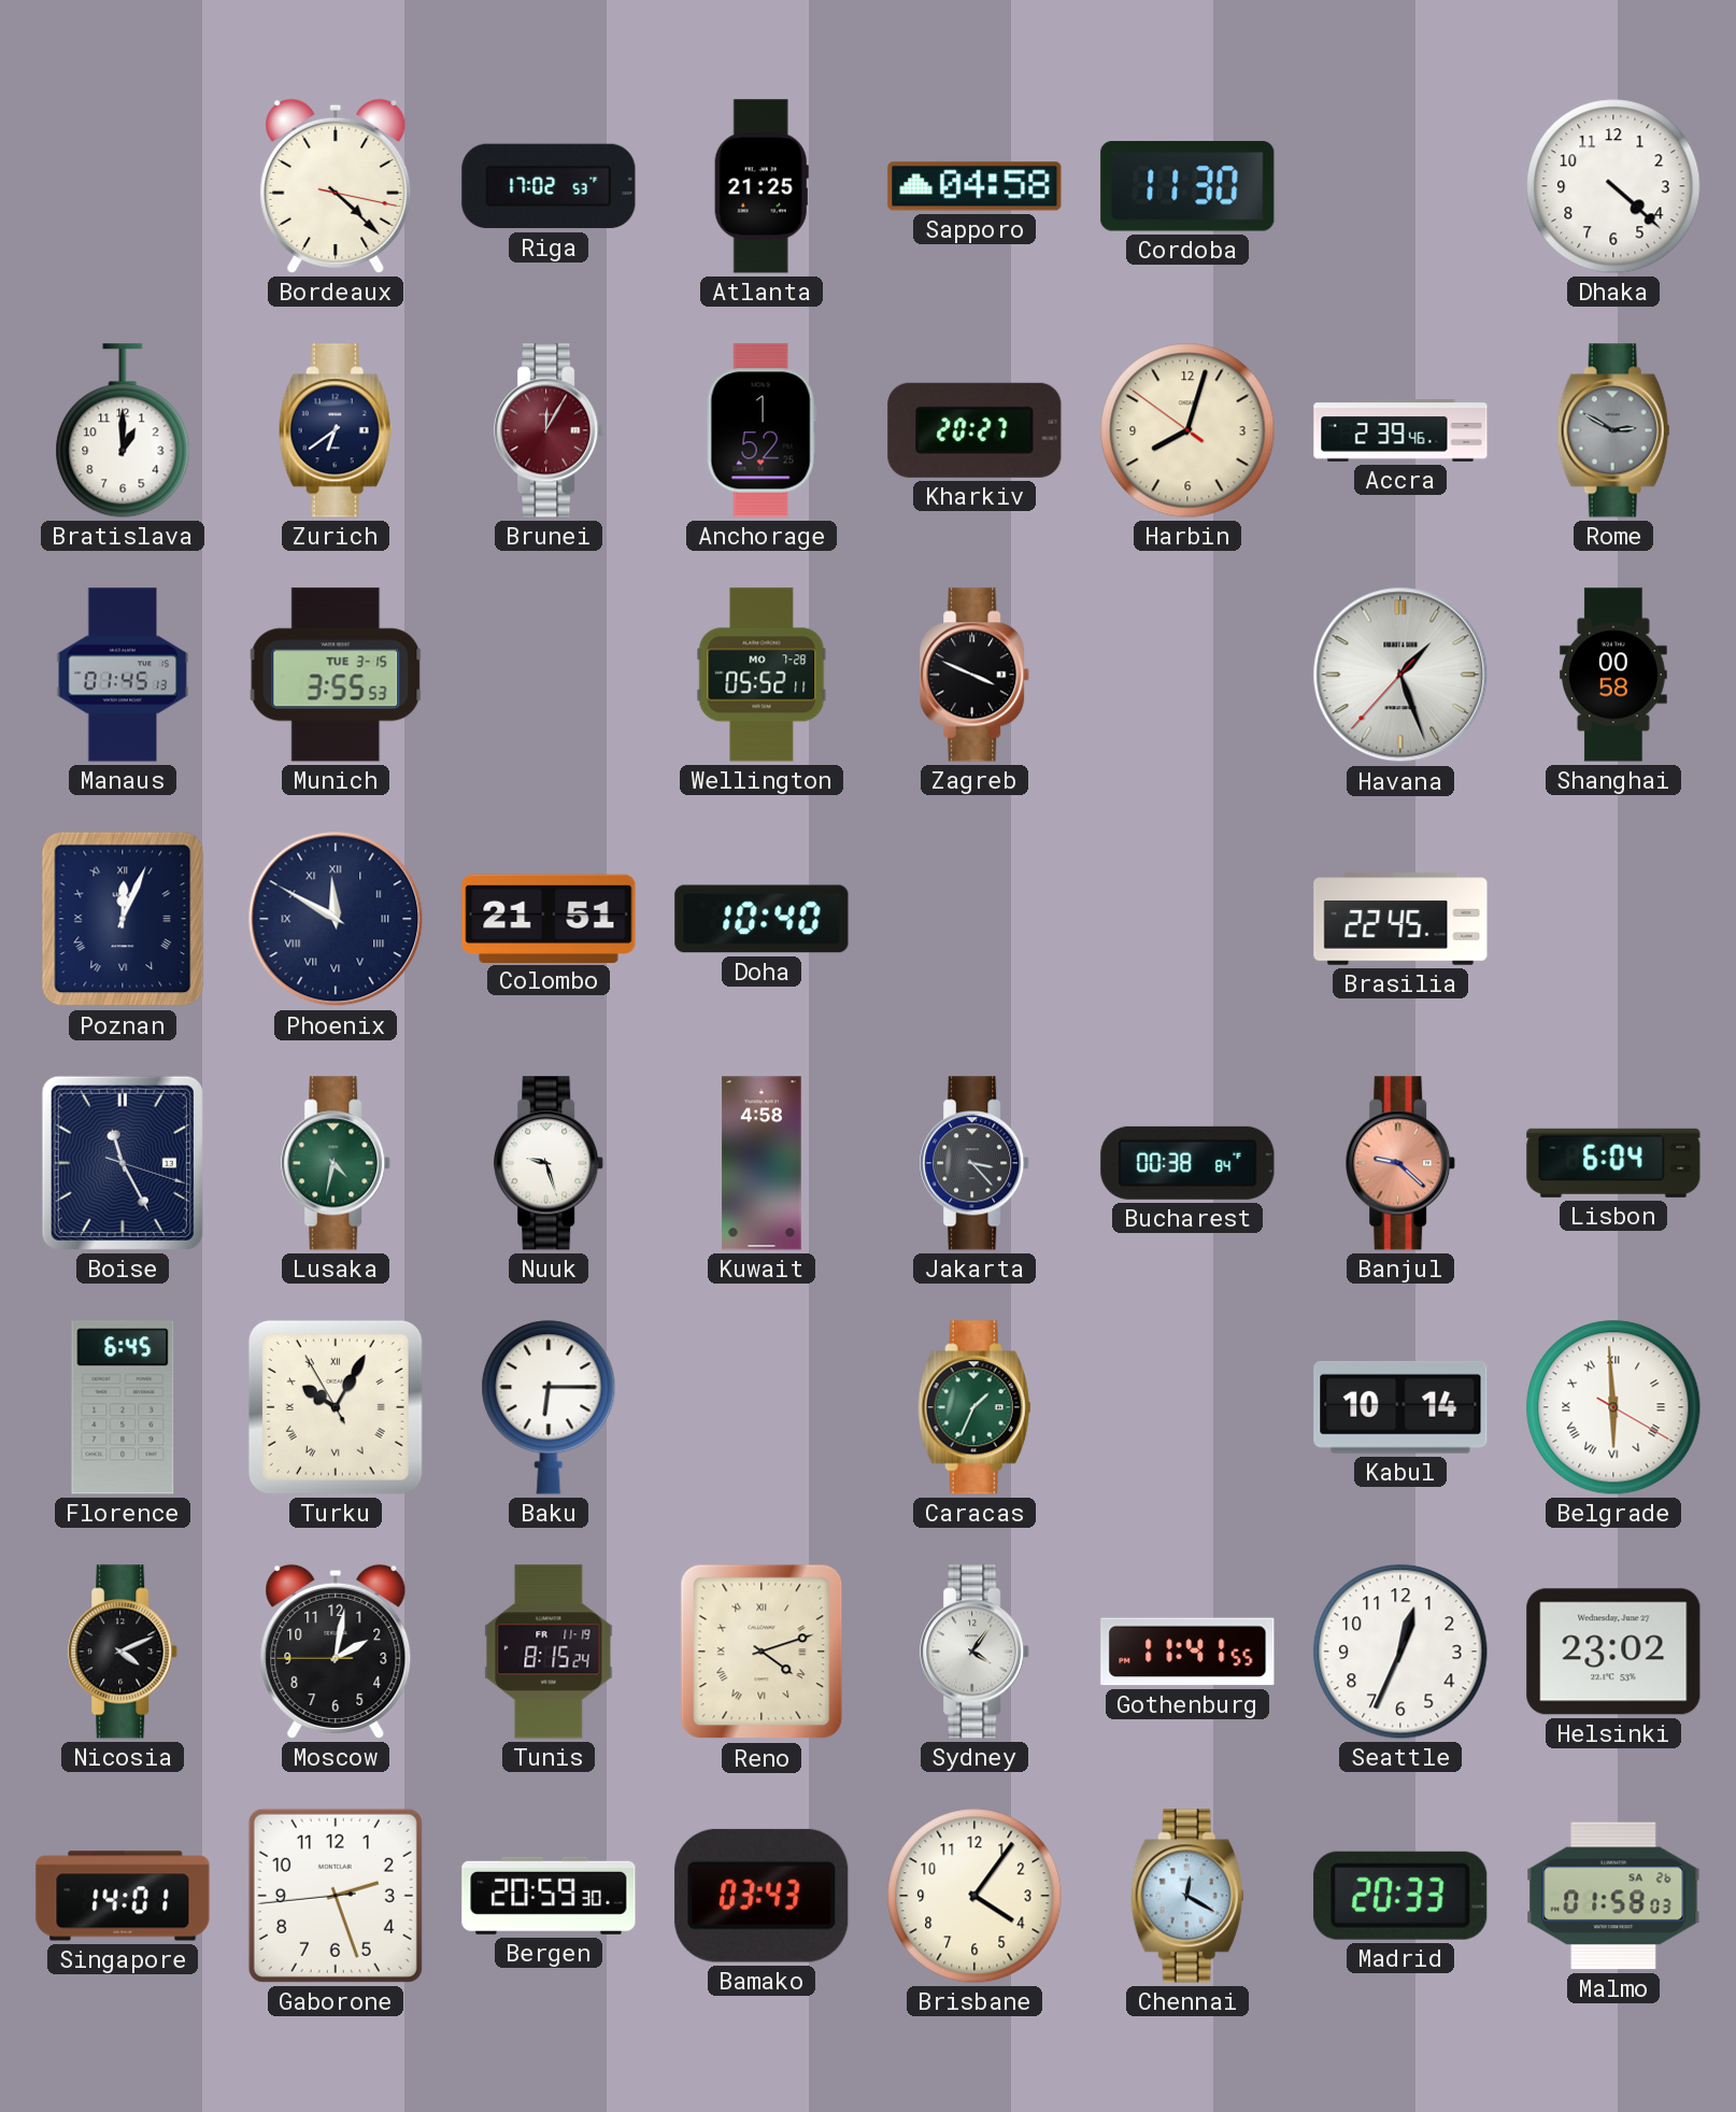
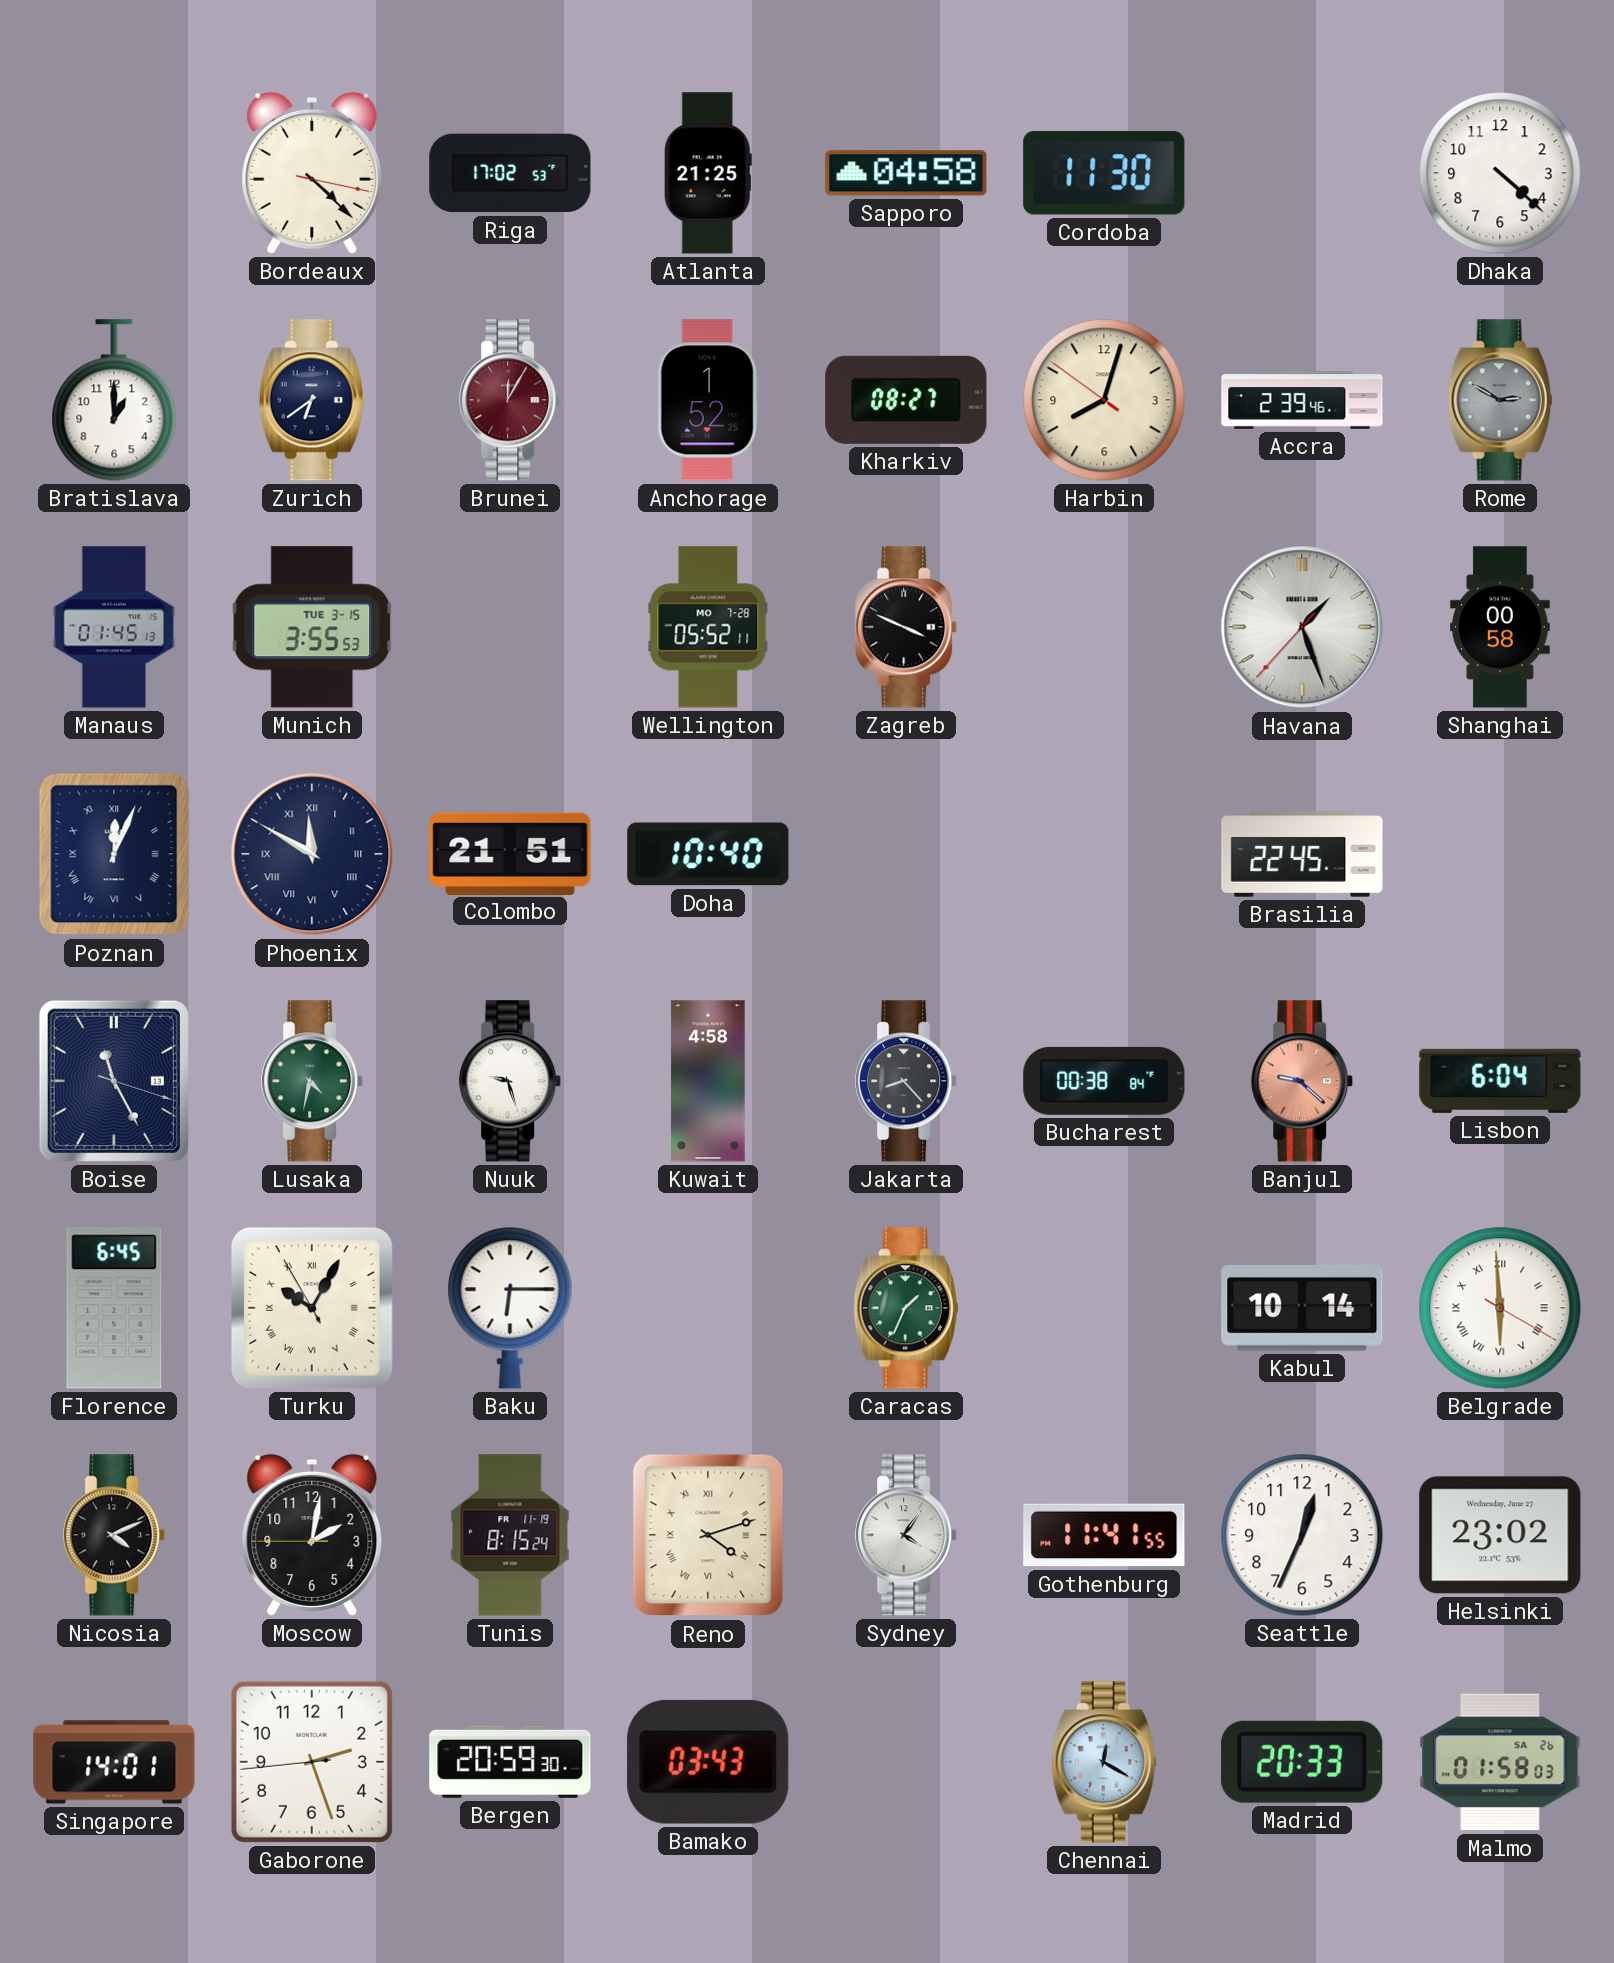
Kharkiv: 20:27 -> 08:27 (906, 400)
Jakarta: 3:23 -> 8:23 (907, 1081)
Brisbane: 4:06 -> none (974, 1896)
